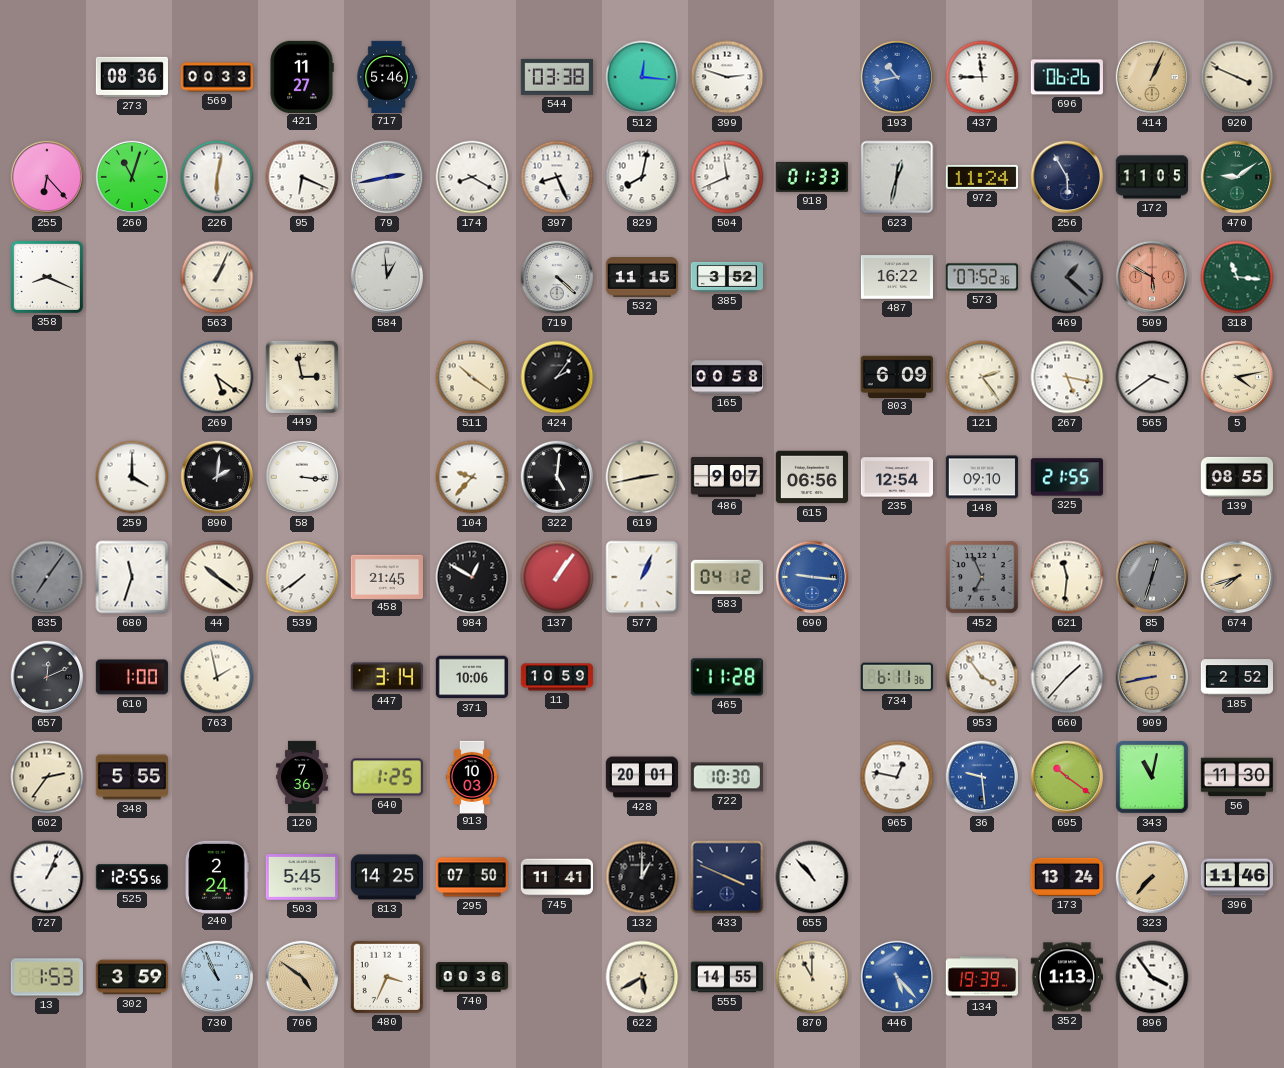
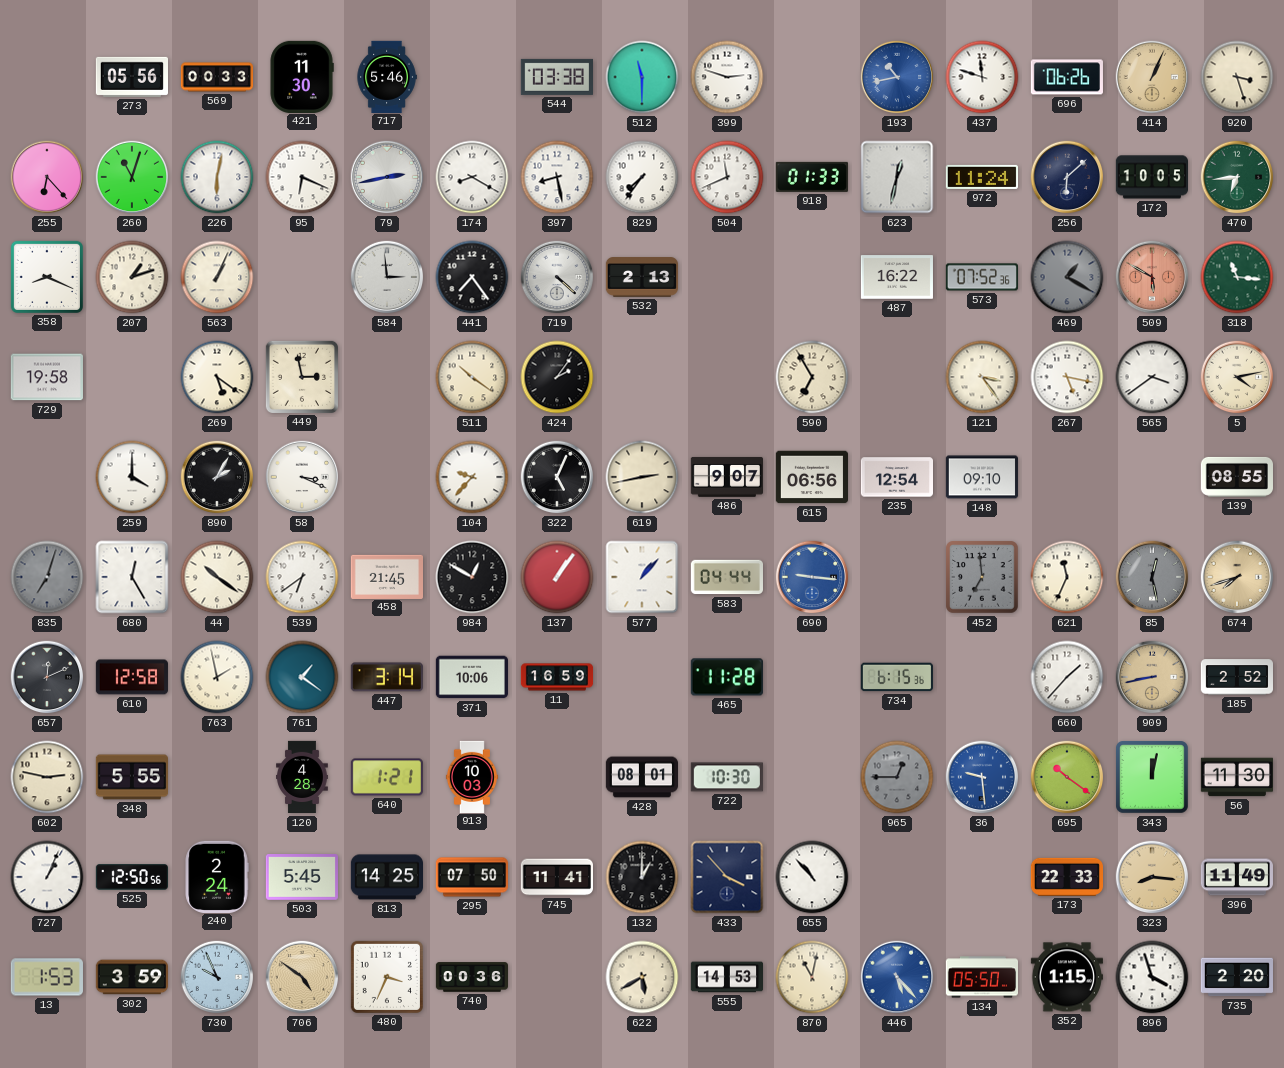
273: 08:36 -> 05:56 (131, 77)
421: 11:27 -> 11:30 (302, 76)
512: 12:16 -> 11:30 (642, 77)
437: 11:45 -> 11:48 (982, 77)
920: 3:49 -> 3:27 (1237, 77)
397: 8:26 -> 8:28 (557, 177)
829: 8:02 -> 7:36 (642, 177)
256: 5:55 -> 6:08 (1067, 177)
172: 11:05 -> 10:05 (1151, 177)
470: 9:09 -> 6:44 (1237, 177)
207: none -> 1:12 (132, 277)
584: 12:59 -> 2:59 (387, 277)
441: none -> 7:24 (472, 277)
532: 11:15 -> 2:13 (641, 277)
385: 3:52 -> none (726, 277)
469: 1:22 -> 1:20 (1067, 277)
729: none -> 19:58 (47, 377)
165: 00:58 -> none (726, 377)
590: none -> 6:55 (812, 377)
803: 6:09 -> none (897, 376)
121: 2:24 -> 3:24 (982, 377)
890: 2:01 -> 2:05 (217, 477)
58: 3:16 -> 3:19 (302, 477)
322: 5:01 -> 5:04 (557, 477)
325: 21:55 -> none (1067, 477)
835: 7:06 -> 7:03 (47, 577)
680: 11:33 -> 12:25 (132, 577)
539: 7:39 -> 6:39 (302, 577)
577: 1:04 -> 1:07 (642, 577)
583: 04:12 -> 04:44 (726, 577)
452: 6:56 -> 6:59 (982, 577)
621: 11:31 -> 11:34 (1067, 577)
85: 12:33 -> 12:28 (1152, 577)
610: 1:00 -> 12:58 (131, 677)
761: none -> 1:21 (302, 677)
11: 10:59 -> 16:59 (557, 677)
734: 6:11 -> 6:15 (897, 677)
953: 3:54 -> none (982, 677)
602: 2:36 -> 2:47 (47, 777)
120: 7:36 -> 4:28 (303, 777)
640: 1:25 -> 1:21 (387, 777)
428: 20:01 -> 08:01 (641, 777)
965: 12:47 -> 12:45 (897, 777)
965 dial: white -> grey (897, 777)
343: 11:02 -> 12:02 (1152, 777)
525: 12:55 -> 12:50 (131, 877)
433: 3:49 -> 3:53 (727, 877)
173: 13:24 -> 22:33 (1066, 877)
323: 7:37 -> 8:16 (1152, 877)
396: 11:46 -> 11:49 (1237, 877)
730: 10:56 -> 9:56 (217, 977)
555: 14:55 -> 14:53 (726, 977)
870: 11:00 -> 11:02 (812, 977)
134: 19:39 -> 05:50 (981, 977)
352: 1:13 -> 1:15 (1067, 977)
896: 3:54 -> 3:57 (1152, 977)
735: none -> 2:20 (1236, 977)
